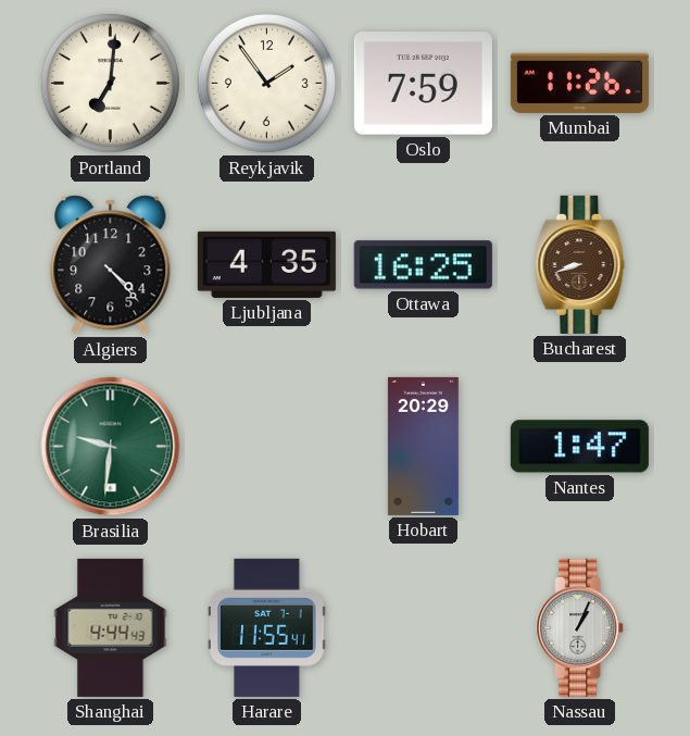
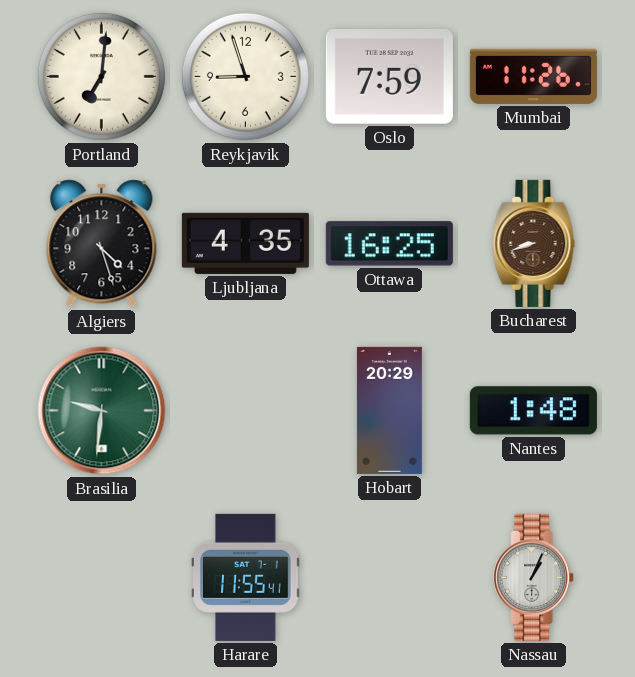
Reykjavik: 1:54 -> 8:57 (245, 76)
Algiers: 4:23 -> 4:27 (102, 244)
Nantes: 1:47 -> 1:48 (533, 411)
Shanghai: 4:44 -> none (111, 627)
